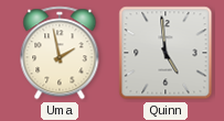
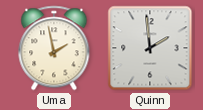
Quinn: 4:59 -> 1:59 (150, 48)
